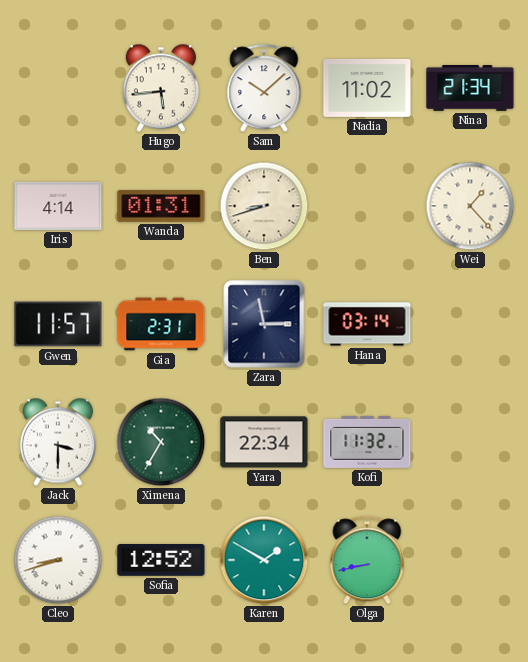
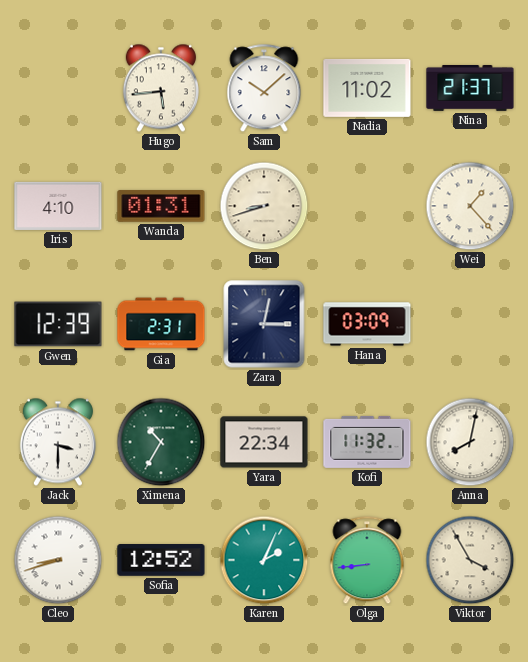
Nina: 21:34 -> 21:37 (470, 89)
Iris: 4:14 -> 4:10 (58, 206)
Gwen: 11:57 -> 12:39 (58, 324)
Zara: 2:58 -> 3:02 (264, 324)
Hana: 03:14 -> 03:09 (367, 324)
Anna: none -> 8:02 (470, 442)
Karen: 1:50 -> 2:04 (264, 560)
Olga: 8:43 -> 8:44 (367, 561)
Viktor: none -> 3:55 (470, 560)
